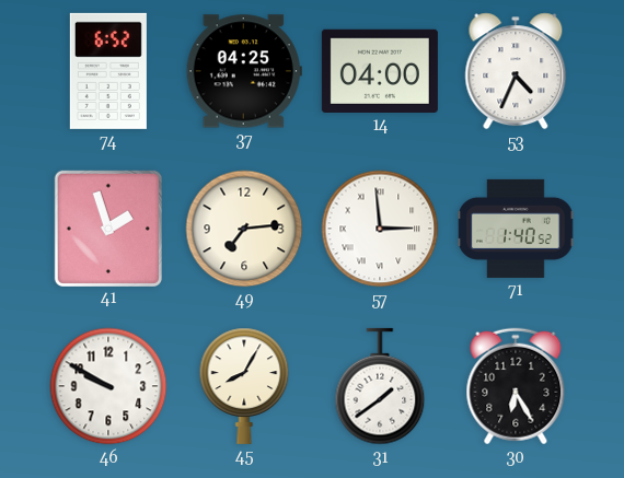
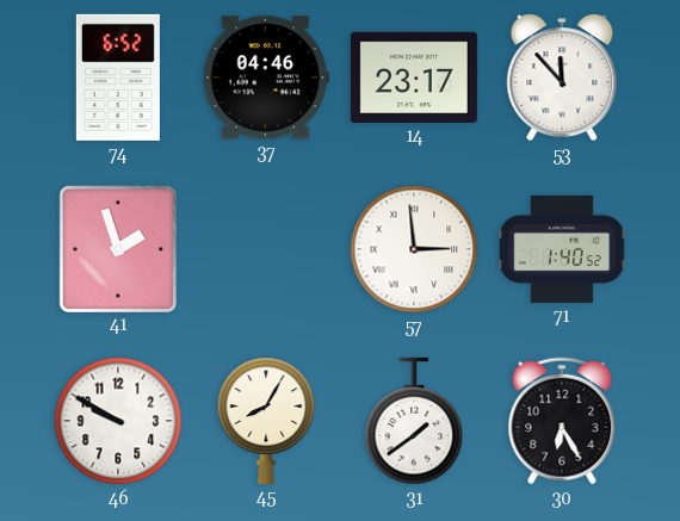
37: 04:25 -> 04:46 (266, 77)
14: 04:00 -> 23:17 (414, 77)
53: 4:34 -> 11:53 (562, 77)
49: 7:14 -> none (244, 229)
